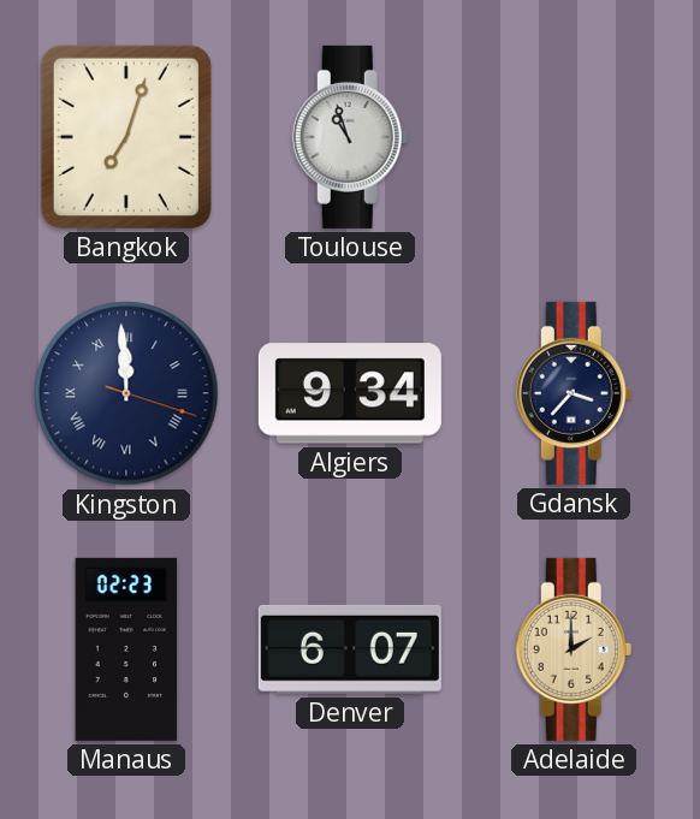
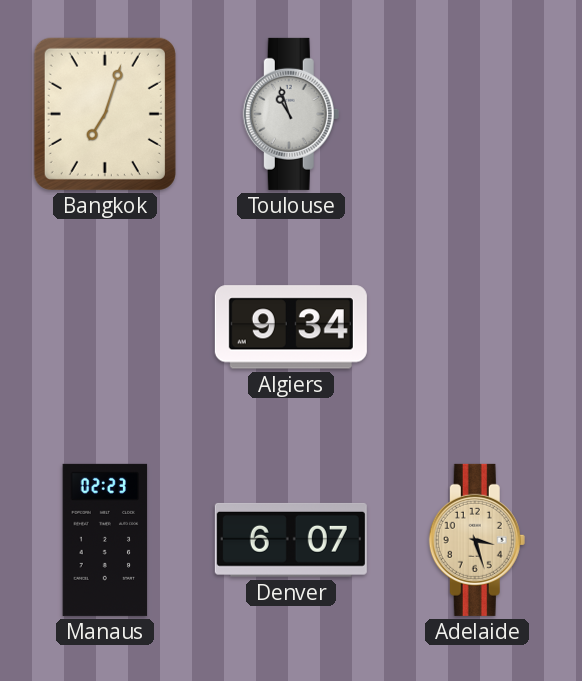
Kingston: 11:59 -> none (126, 393)
Gdansk: 3:37 -> none (574, 393)
Adelaide: 2:00 -> 3:27 (477, 540)
